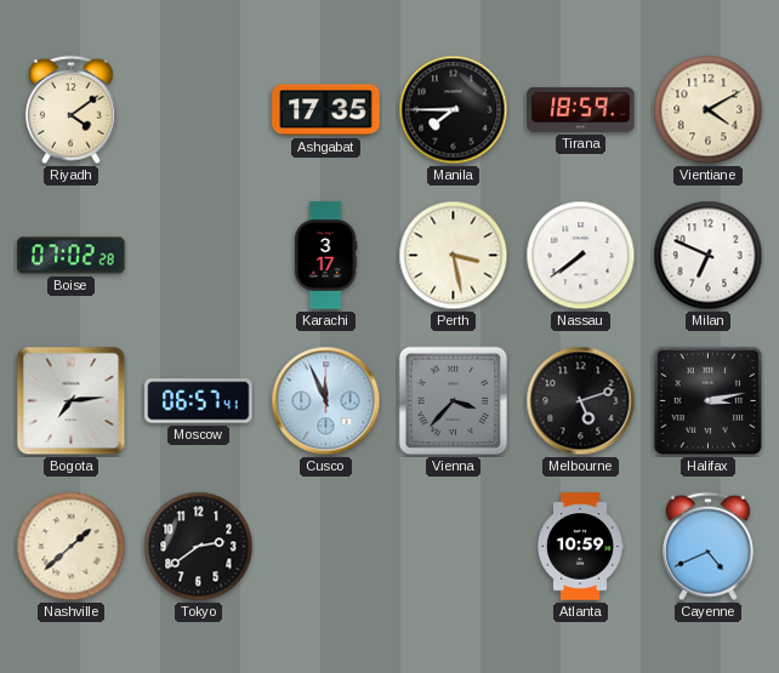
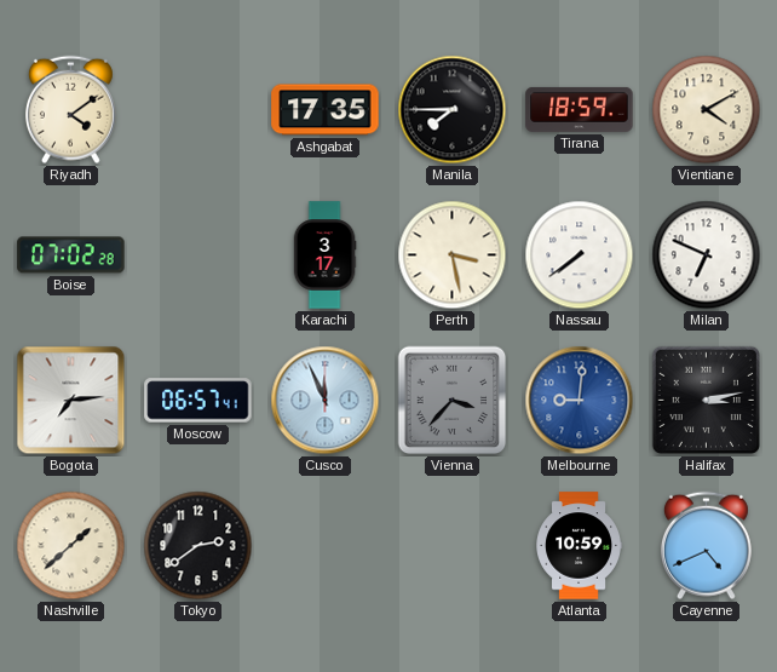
Melbourne: 5:12 -> 9:01 (580, 401)
Melbourne dial: black -> blue (580, 401)
